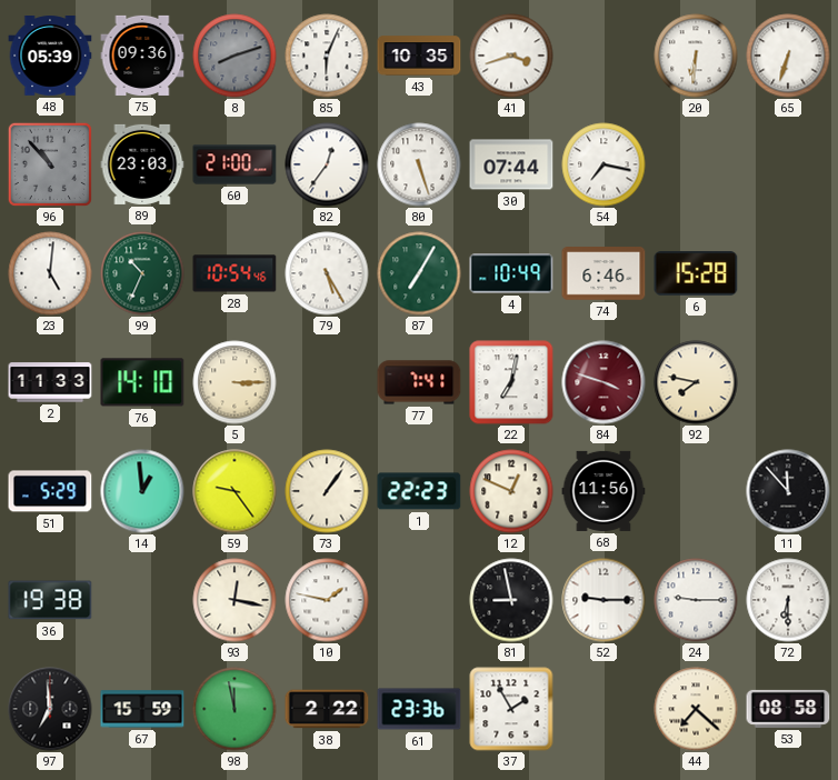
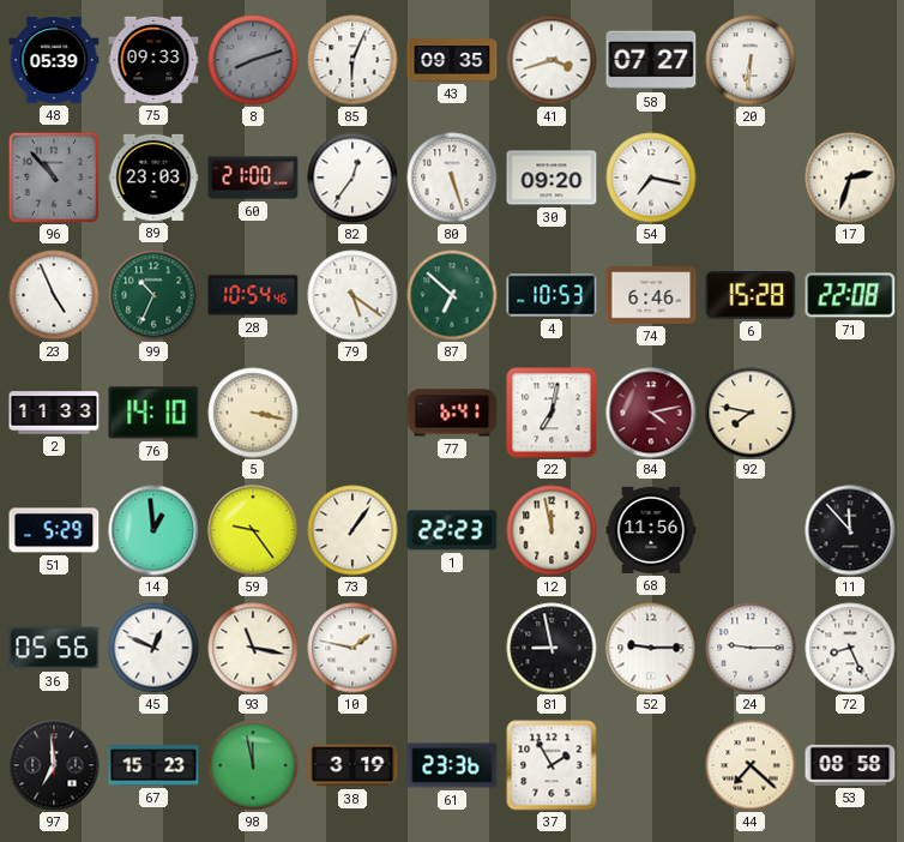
75: 09:36 -> 09:33 (153, 60)
43: 10:35 -> 09:35 (452, 60)
58: none -> 07:27 (651, 60)
65: 6:33 -> none (788, 56)
30: 07:44 -> 09:20 (552, 178)
17: none -> 2:33 (850, 178)
23: 5:01 -> 4:56 (54, 295)
79: 5:25 -> 5:21 (352, 295)
87: 7:05 -> 6:52 (452, 295)
4: 10:49 -> 10:53 (552, 295)
71: none -> 22:08 (850, 295)
5: 3:15 -> 3:17 (253, 413)
77: 7:41 -> 6:41 (452, 413)
84: 3:48 -> 4:13 (651, 413)
12: 12:49 -> 11:58 (552, 530)
36: 19:38 -> 05:56 (54, 648)
45: none -> 12:49 (153, 648)
93: 12:17 -> 11:17 (253, 648)
72: 6:30 -> 8:26 (850, 648)
67: 15:59 -> 15:23 (153, 765)
38: 2:22 -> 3:19 (352, 765)
